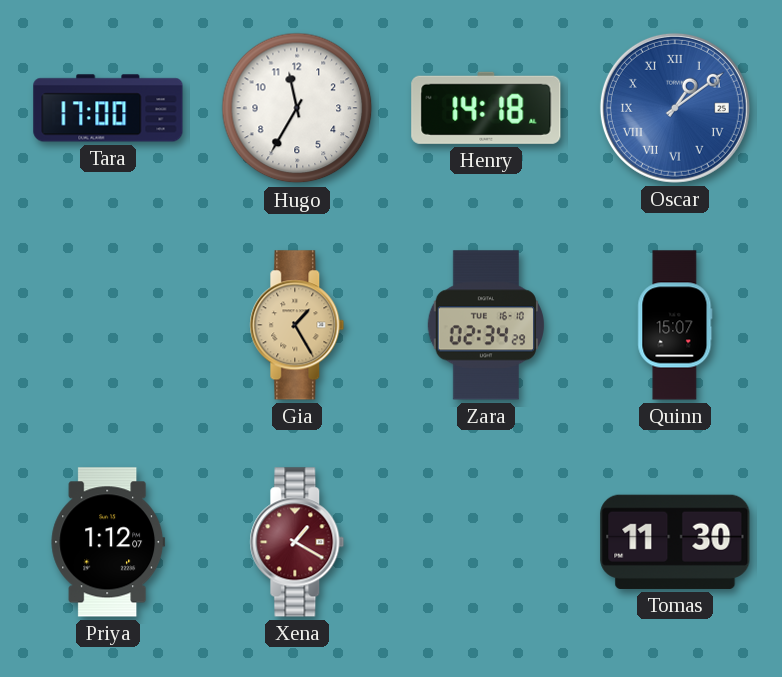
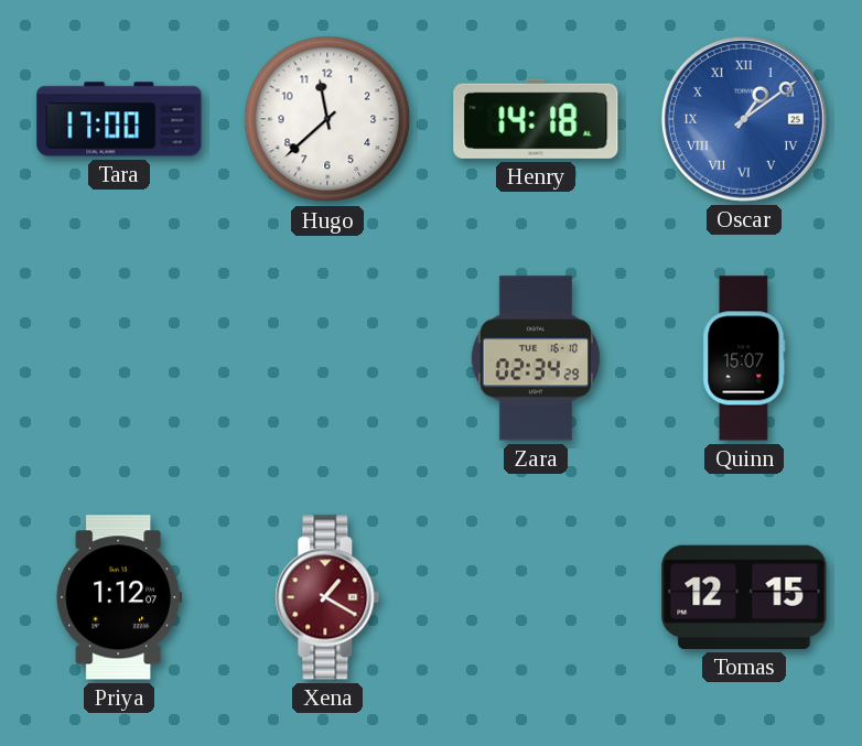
Hugo: 11:35 -> 11:38 (327, 119)
Gia: 1:25 -> none (297, 325)
Tomas: 11:30 -> 12:15 (744, 597)
